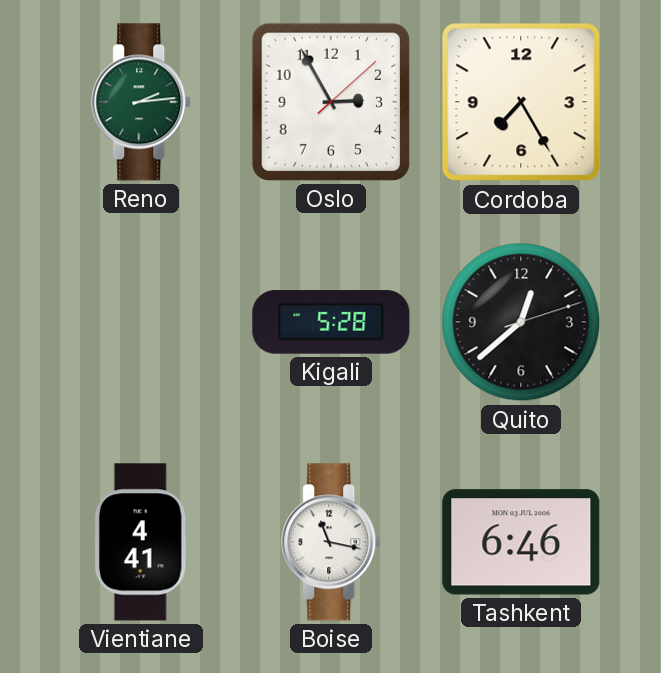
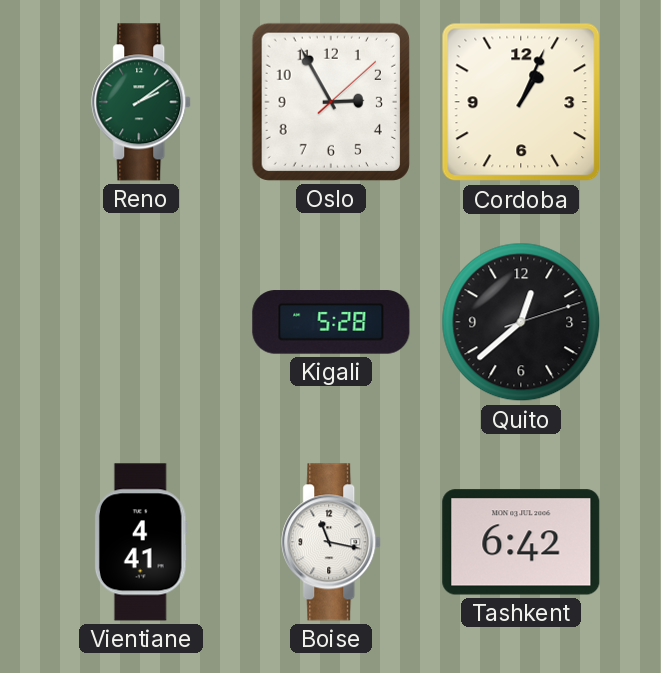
Reno: 2:14 -> 2:09 (142, 102)
Cordoba: 7:25 -> 1:04 (521, 102)
Tashkent: 6:46 -> 6:42 (521, 542)
